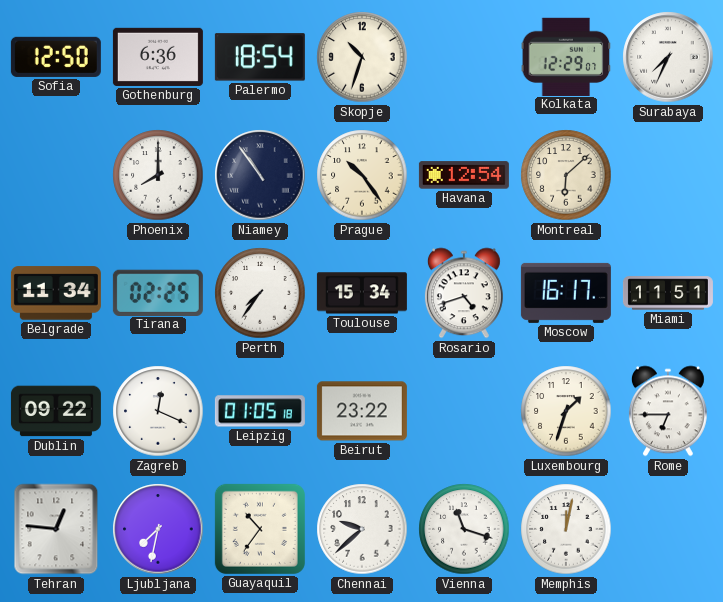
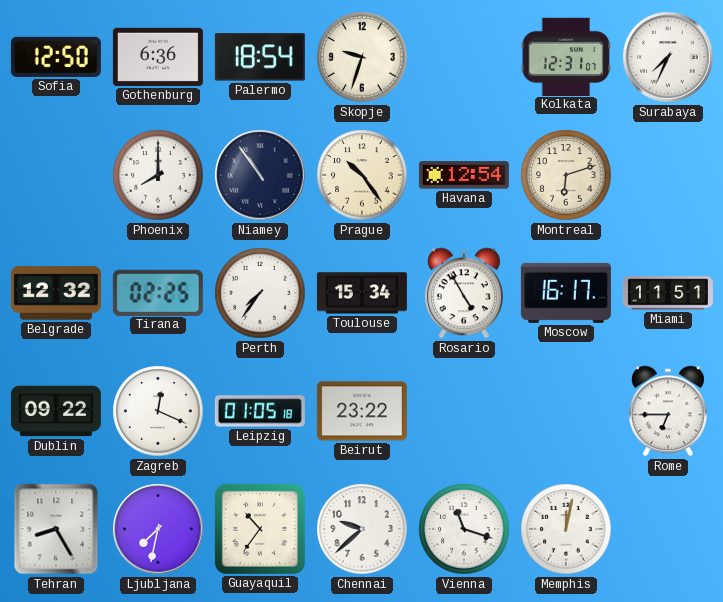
Skopje: 10:33 -> 9:33 (362, 57)
Kolkata: 12:29 -> 12:31 (566, 56)
Montreal: 6:08 -> 6:12 (566, 175)
Belgrade: 11:34 -> 12:32 (56, 293)
Rosario: 4:42 -> 4:55 (464, 293)
Luxembourg: 1:33 -> none (566, 411)
Tehran: 12:46 -> 8:25 (56, 529)
